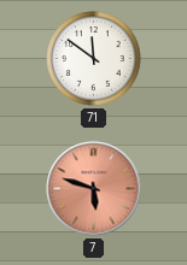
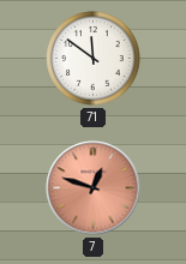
7: 5:48 -> 12:48 (94, 188)
